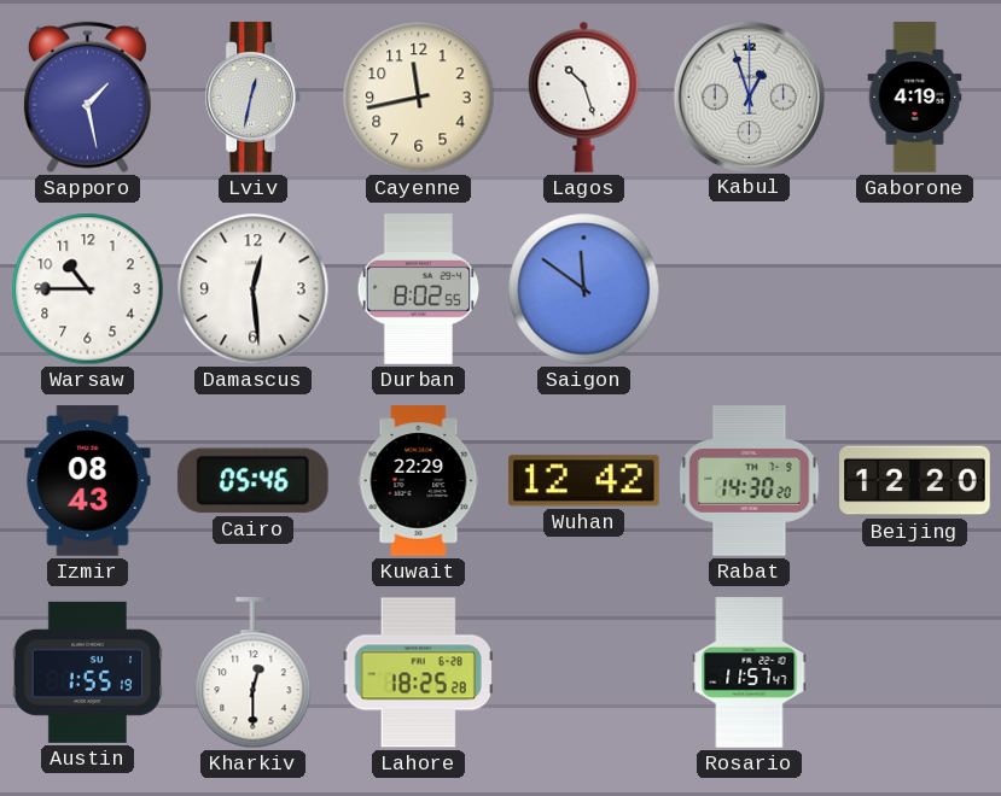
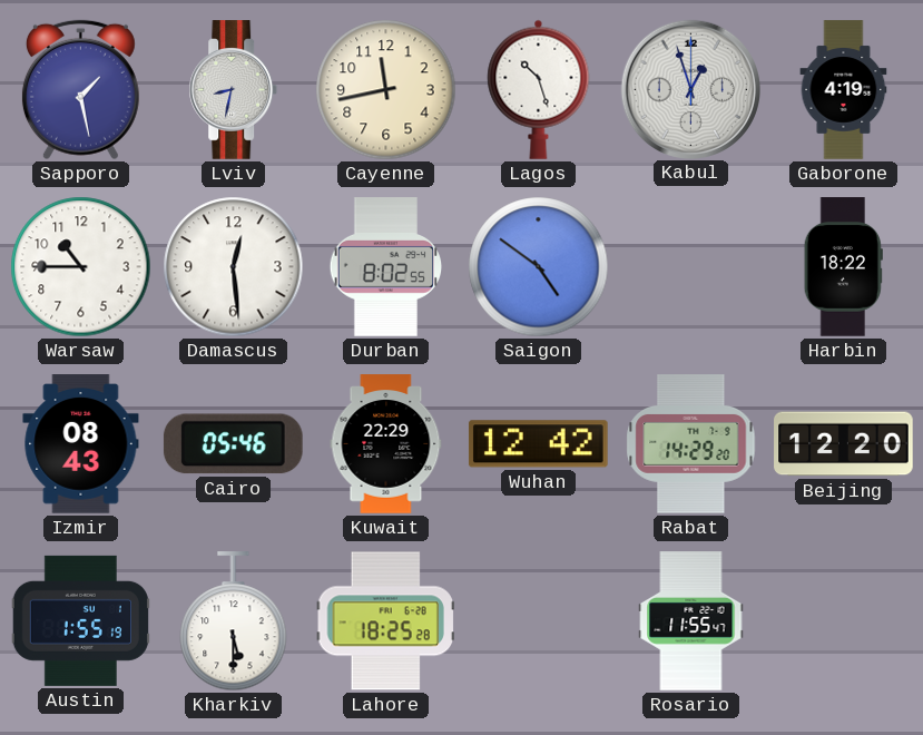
Lviv: 12:32 -> 8:32 (234, 90)
Saigon: 11:51 -> 4:51 (539, 267)
Harbin: none -> 18:22 (843, 267)
Rabat: 14:30 -> 14:29 (691, 444)
Kharkiv: 12:30 -> 5:30 (234, 621)
Rosario: 11:57 -> 11:55 (691, 621)
